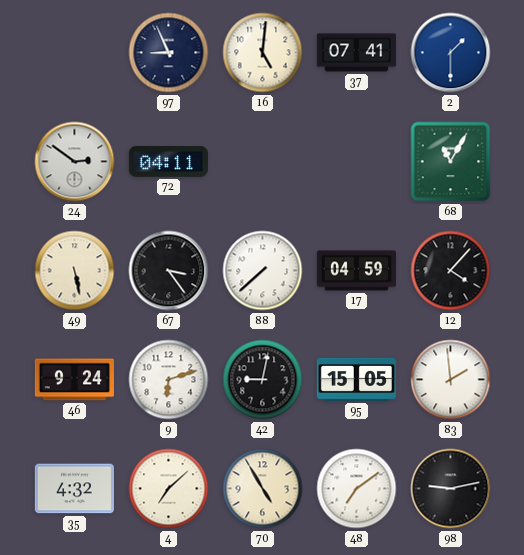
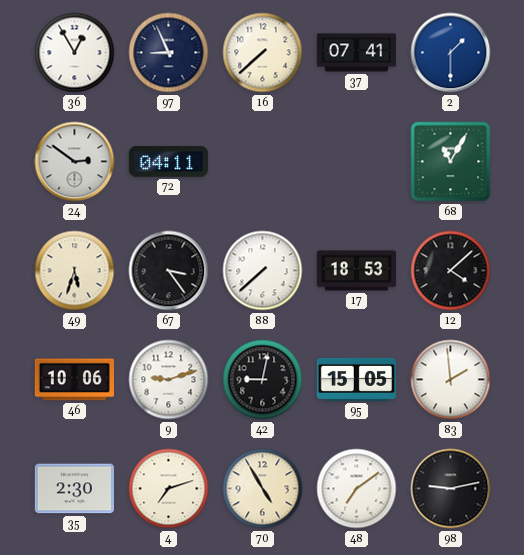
36: none -> 12:55 (75, 53)
16: 5:01 -> 7:38 (263, 53)
49: 5:28 -> 5:33 (75, 271)
17: 04:59 -> 18:53 (356, 271)
12: 4:07 -> 4:08 (451, 271)
46: 9:24 -> 10:06 (74, 380)
9: 6:12 -> 9:12 (169, 380)
35: 4:32 -> 2:30 (74, 489)
4: 7:08 -> 7:12 (169, 489)
